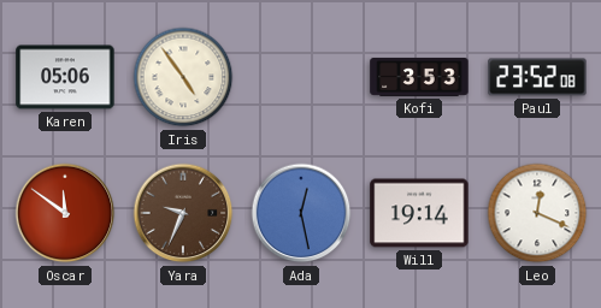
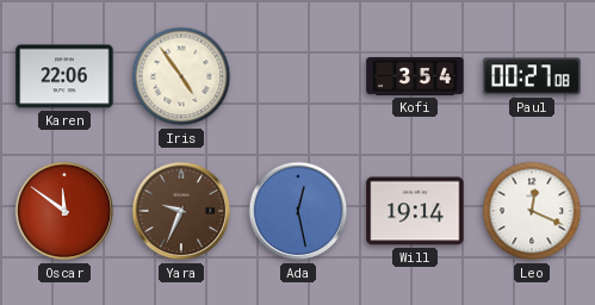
Karen: 05:06 -> 22:06 (64, 76)
Kofi: 3:53 -> 3:54 (415, 76)
Paul: 23:52 -> 00:27 (532, 76)
